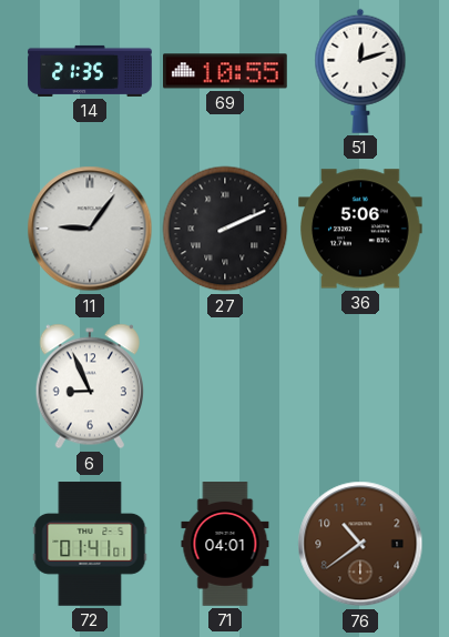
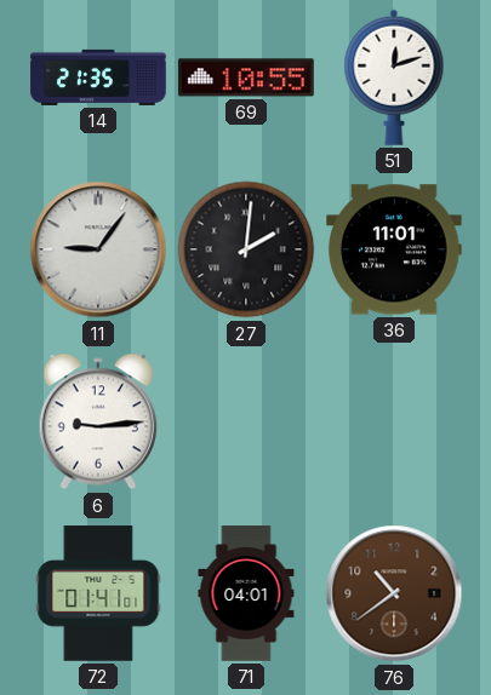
27: 2:11 -> 2:01 (246, 249)
36: 5:06 -> 11:01 (395, 249)
6: 8:56 -> 9:14 (98, 421)
